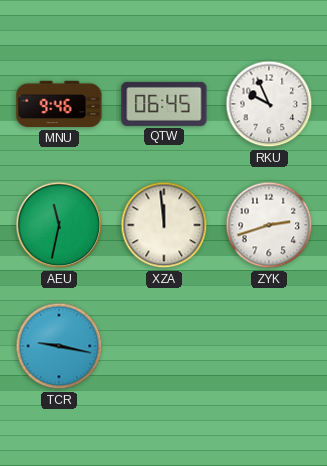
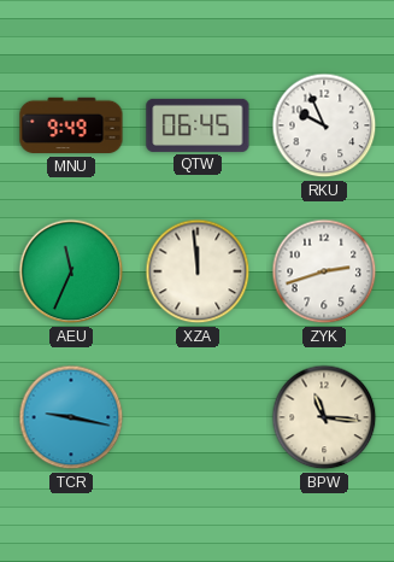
MNU: 9:46 -> 9:49 (71, 125)
AEU: 11:32 -> 11:34 (71, 271)
BPW: none -> 11:16 (324, 417)
